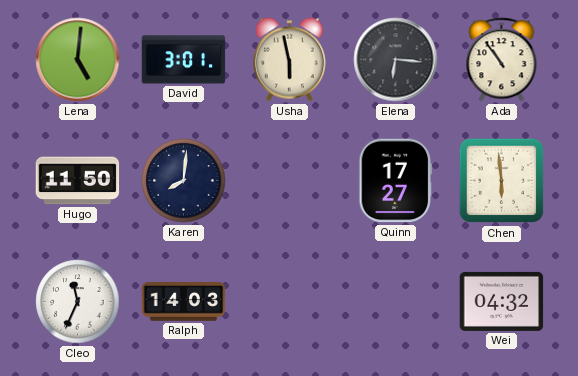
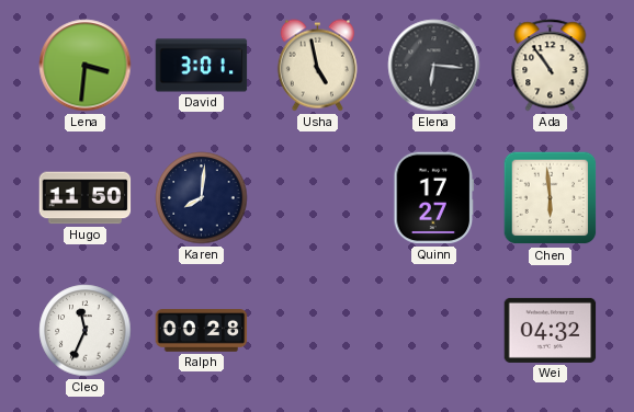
Lena: 5:01 -> 3:31 (86, 66)
Usha: 5:58 -> 4:58 (317, 66)
Ralph: 14:03 -> 00:28 (202, 331)
